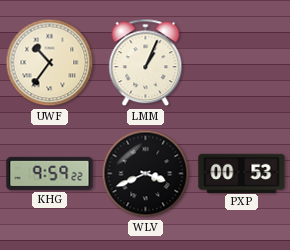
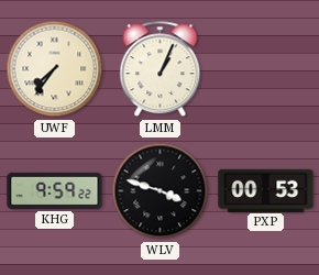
UWF: 10:36 -> 7:36 (55, 69)
WLV: 3:41 -> 3:48 (161, 191)
